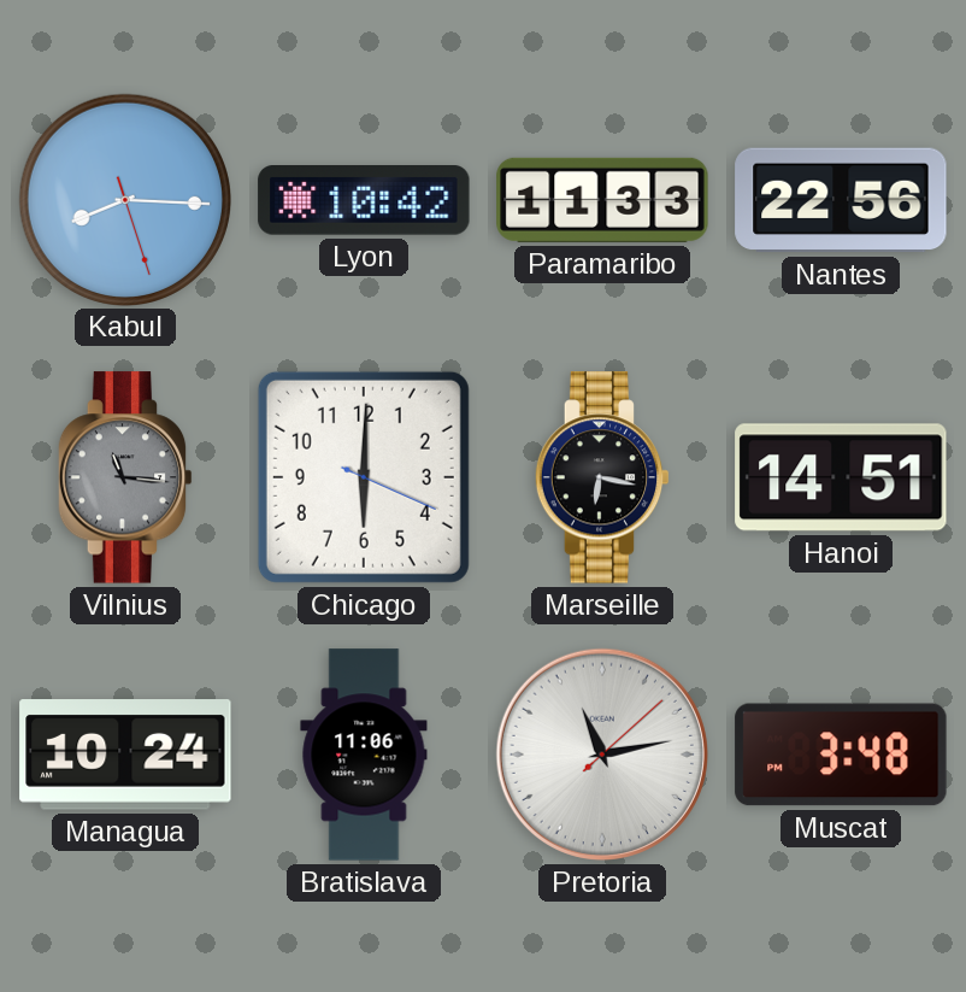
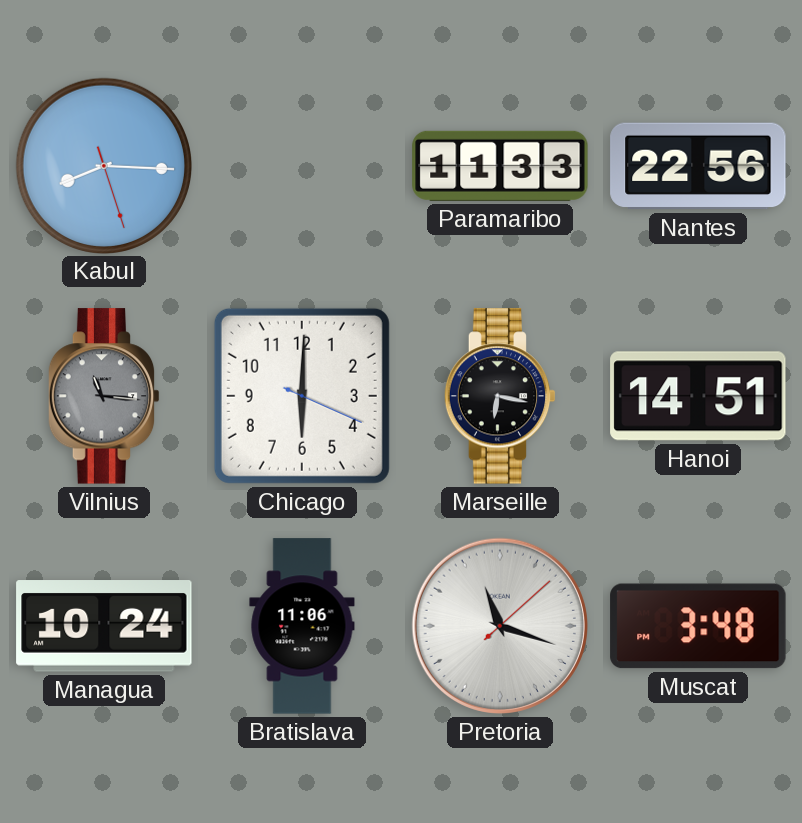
Lyon: 10:42 -> none (364, 201)
Pretoria: 11:13 -> 11:18 (500, 626)
